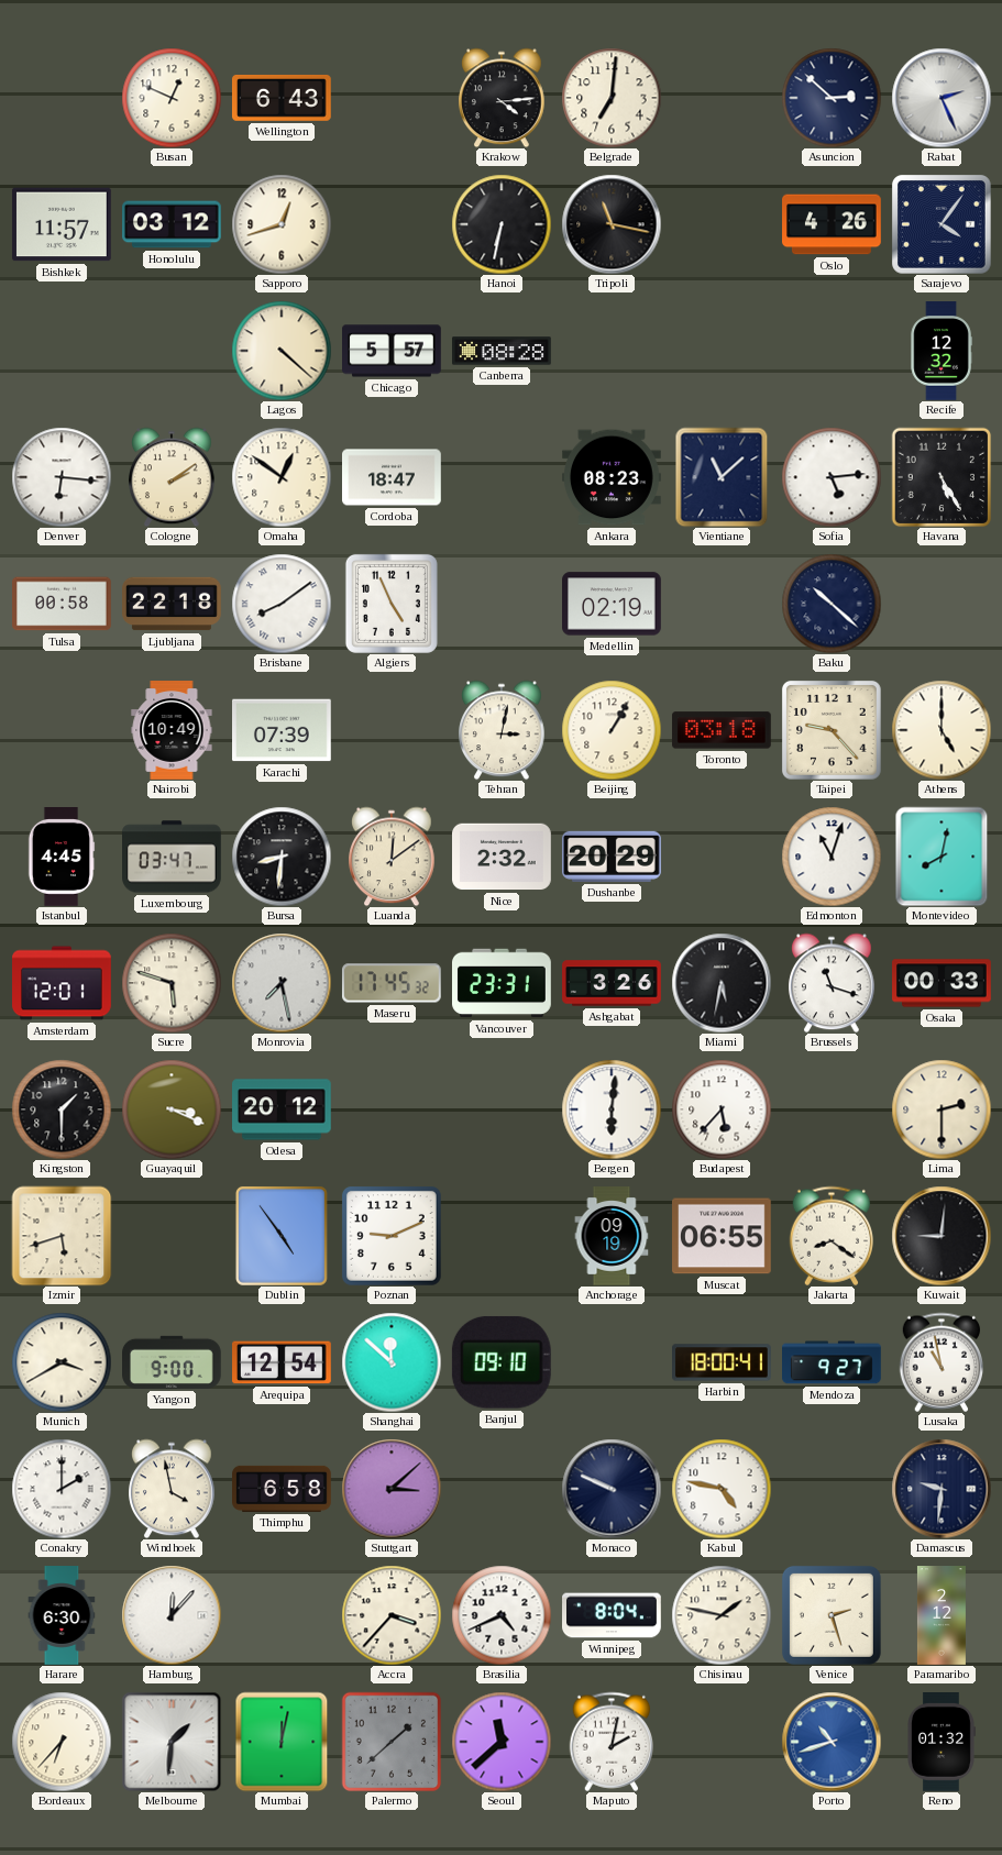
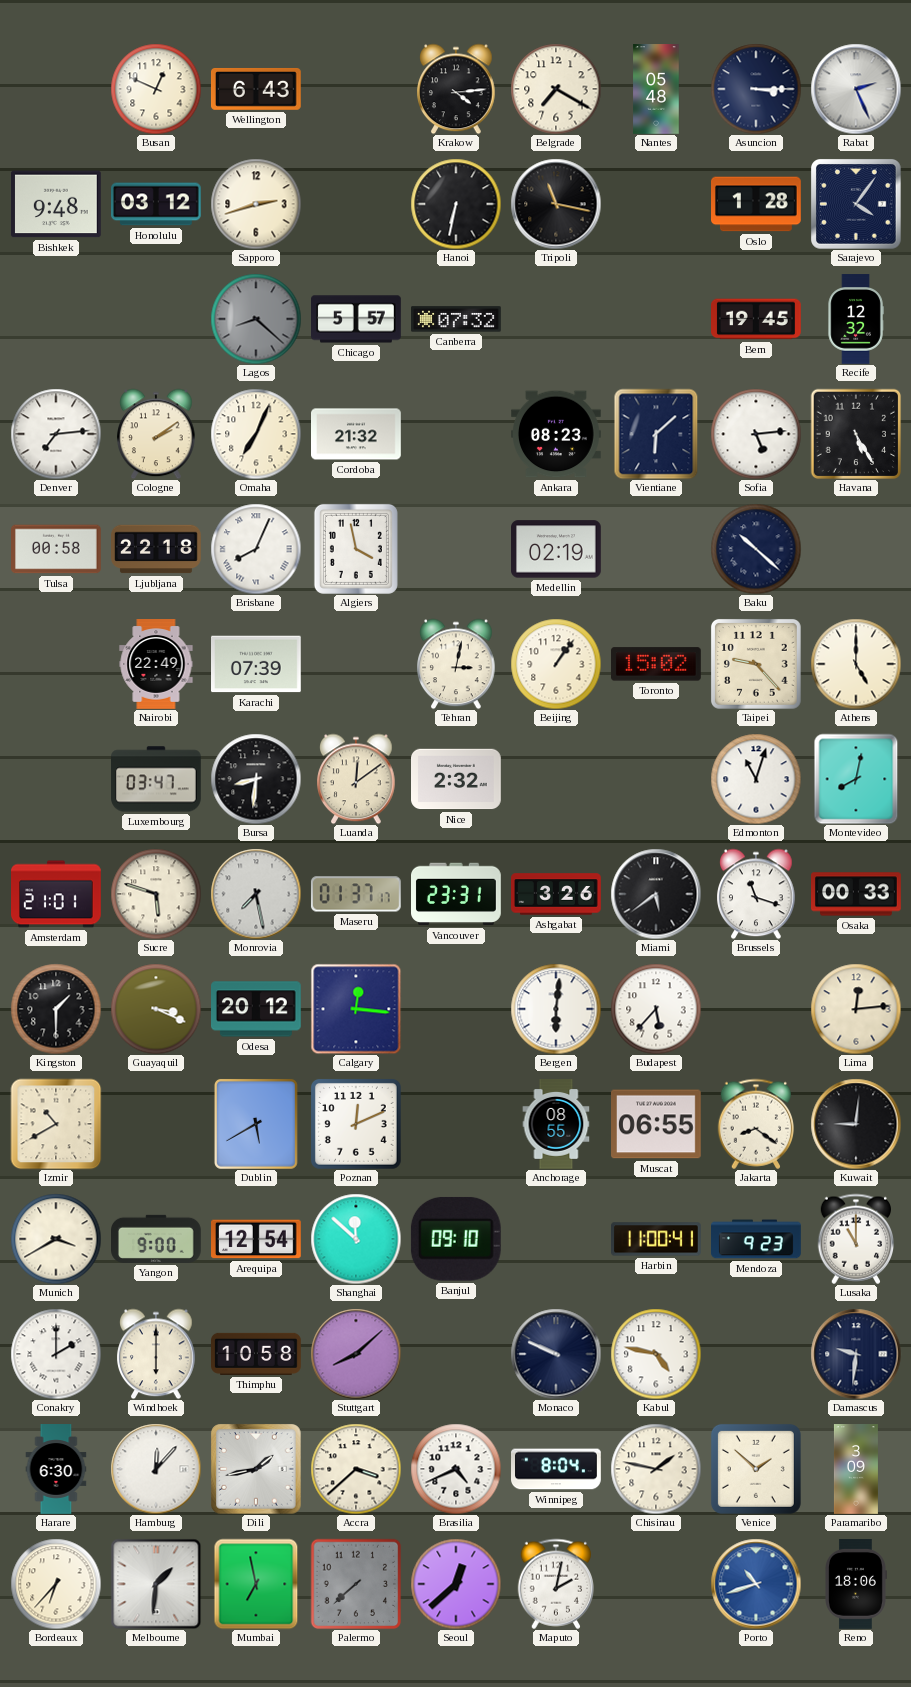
Belgrade: 7:01 -> 7:20 (556, 89)
Nantes: none -> 05:48 (656, 89)
Asuncion: 2:52 -> 3:15 (756, 89)
Bishkek: 11:57 -> 9:48 (56, 204)
Sapporo: 12:42 -> 2:42 (256, 204)
Oslo: 4:26 -> 1:28 (757, 204)
Lagos: 4:22 -> 8:22 (256, 319)
Lagos dial: cream -> grey (256, 319)
Canberra: 08:28 -> 07:32 (457, 319)
Bern: none -> 19:45 (757, 319)
Denver: 6:16 -> 7:14 (56, 434)
Omaha: 12:51 -> 7:04 (256, 434)
Cordoba: 18:47 -> 21:32 (357, 434)
Vientiane: 11:08 -> 6:08 (656, 434)
Brisbane: 8:09 -> 8:04 (256, 549)
Algiers: 4:56 -> 3:58 (356, 549)
Nairobi: 10:49 -> 22:49 (156, 664)
Beijing: 1:05 -> 1:06 (556, 664)
Toronto: 03:18 -> 15:02 (656, 664)
Istanbul: 4:45 -> none (62, 858)
Dushanbe: 20:29 -> none (612, 857)
Amsterdam: 12:01 -> 21:01 (57, 894)
Maseru: 17:45 -> 01:37 (356, 894)
Miami: 5:32 -> 5:39 (656, 894)
Calgary: none -> 12:16 (356, 1009)
Lima: 2:30 -> 12:14 (856, 1009)
Izmir: 5:42 -> 10:40 (56, 1124)
Dublin: 4:54 -> 5:40 (256, 1124)
Poznan: 9:11 -> 12:11 (356, 1124)
Anchorage: 09:19 -> 08:55 (556, 1124)
Harbin: 18:00 -> 11:00 (657, 1239)
Mendoza: 9:27 -> 9:23 (757, 1239)
Lusaka: 10:58 -> 11:00 (856, 1239)
Windhoek: 3:58 -> 6:00 (156, 1354)
Thimphu: 6:58 -> 10:58 (257, 1354)
Stuttgart: 3:08 -> 8:08 (356, 1354)
Dili: none -> 1:43 (256, 1469)
Accra: 3:37 -> 3:38 (356, 1469)
Venice: 2:27 -> 1:52 (756, 1469)
Paramaribo: 2:12 -> 3:09 (856, 1469)
Mumbai: 12:02 -> 6:58 (256, 1584)
Palermo: 1:38 -> 7:38 (356, 1584)
Seoul: 11:38 -> 12:38 (456, 1584)
Reno: 01:32 -> 18:06 (856, 1585)
